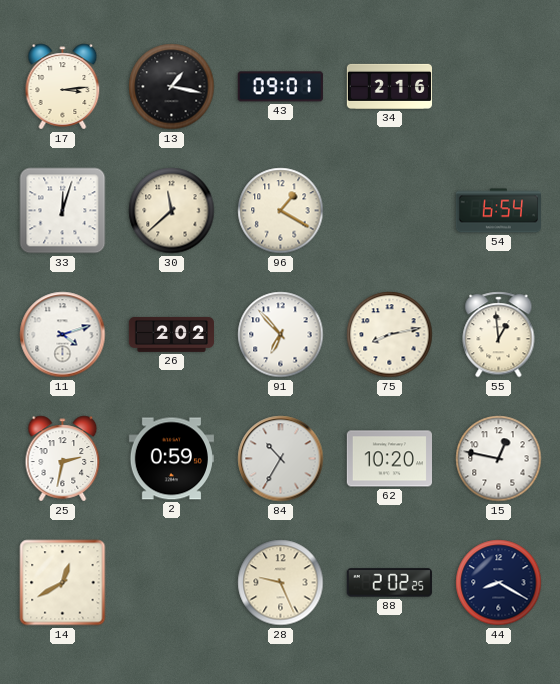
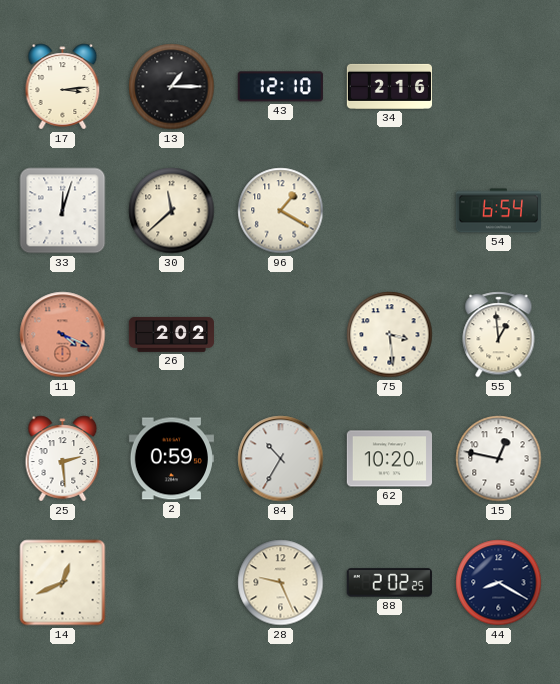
13: 1:17 -> 1:15 (172, 87)
43: 09:01 -> 12:10 (280, 87)
11: 4:12 -> 4:19 (63, 335)
11 dial: white -> salmon (63, 335)
91: 6:53 -> none (281, 335)
75: 8:13 -> 3:29 (390, 335)
25: 2:32 -> 2:29 (63, 459)
14: 12:40 -> 12:41 (63, 583)
